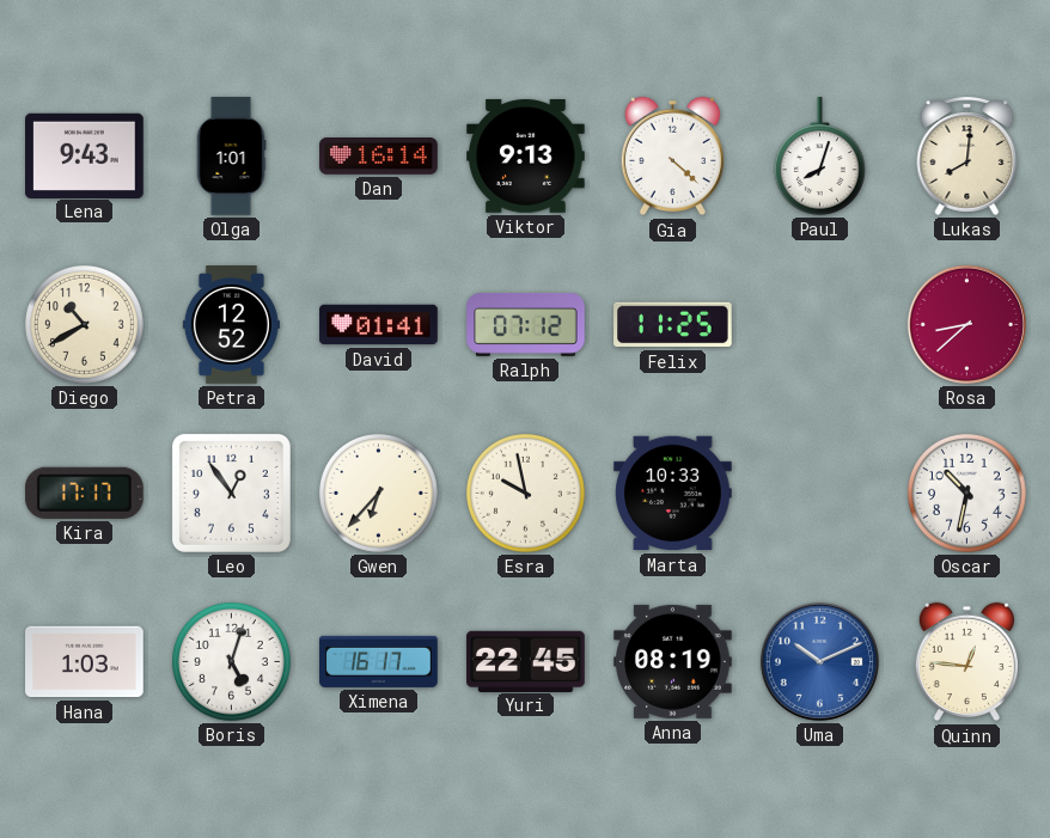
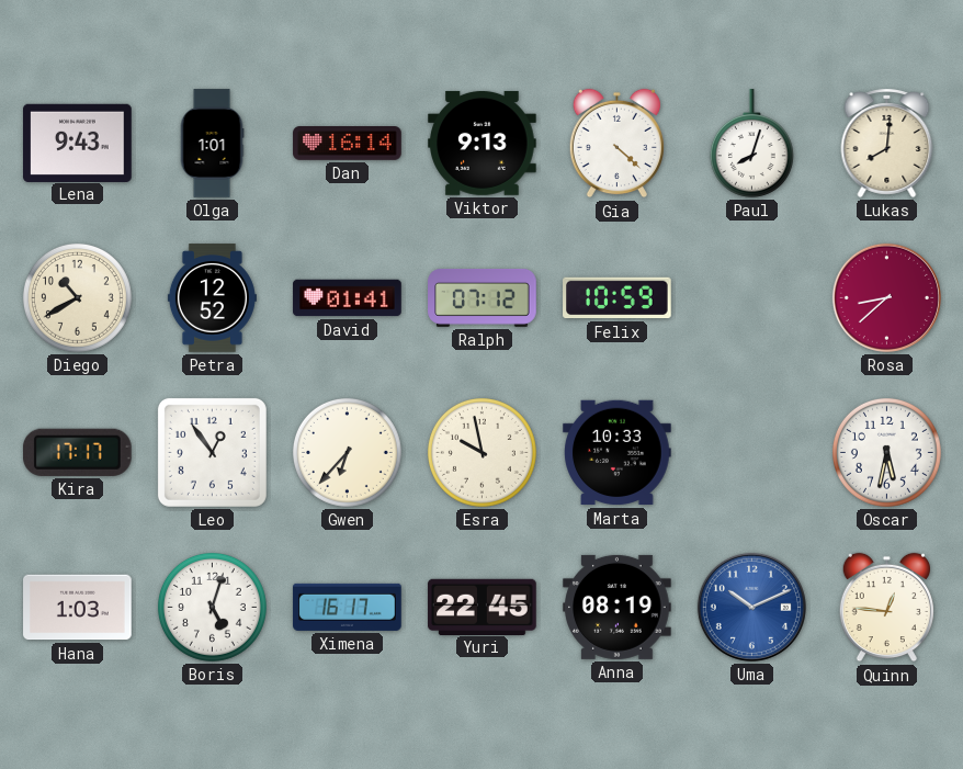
Felix: 11:25 -> 10:59 (618, 298)
Oscar: 10:32 -> 5:32 (886, 452)
